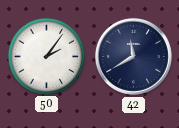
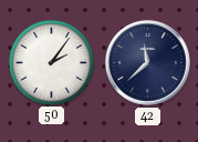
42: 11:40 -> 11:38 (147, 62)
